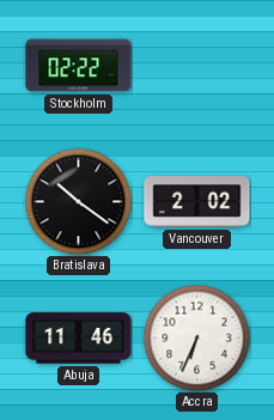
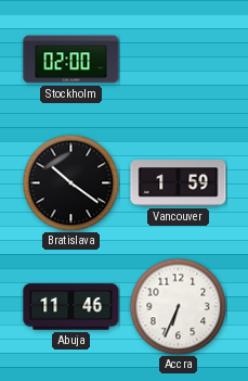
Stockholm: 02:22 -> 02:00 (71, 60)
Vancouver: 2:02 -> 1:59 (179, 183)
